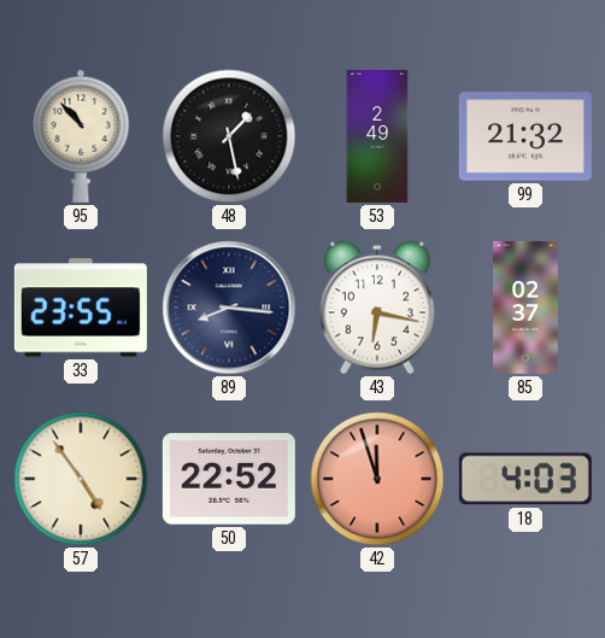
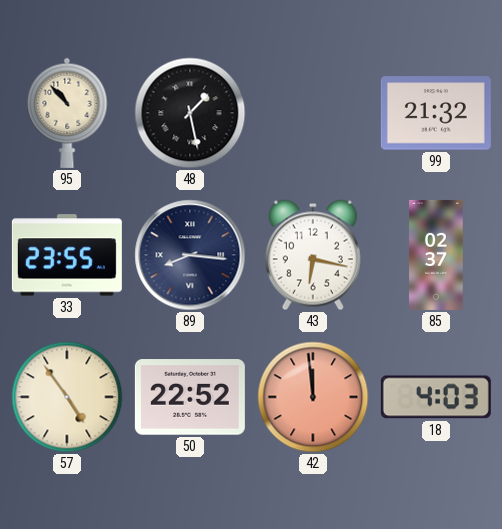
53: 2:49 -> none (377, 136)
42: 11:57 -> 11:59 (313, 397)
